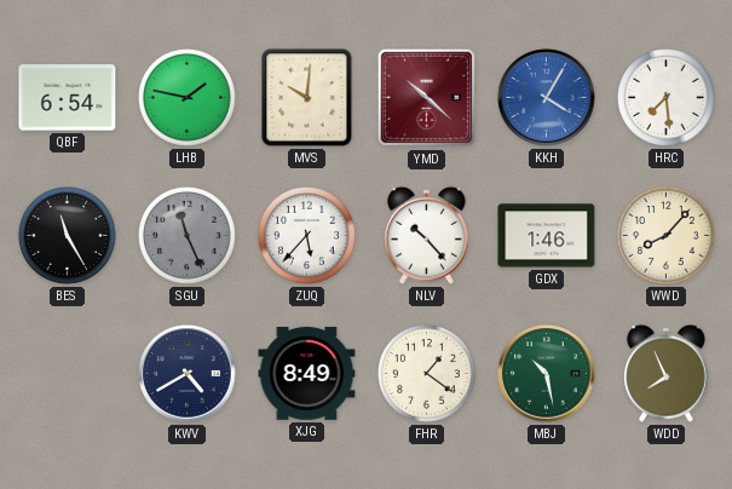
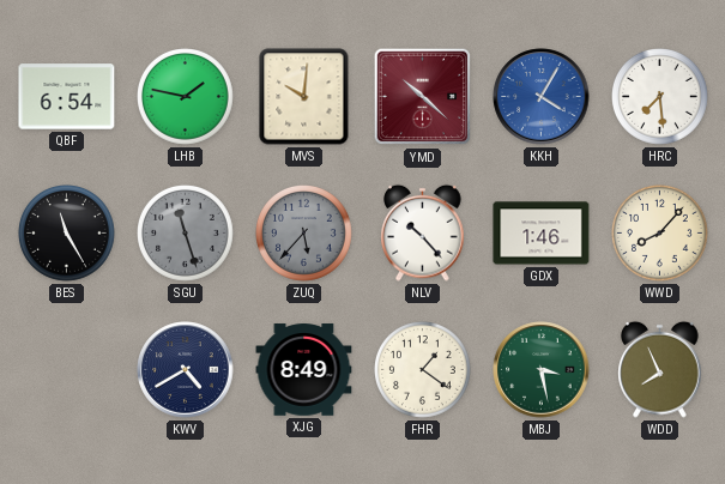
SGU: 11:26 -> 11:27 (186, 234)
ZUQ dial: white -> grey (304, 234)
MBJ: 10:28 -> 3:28 (542, 370)
